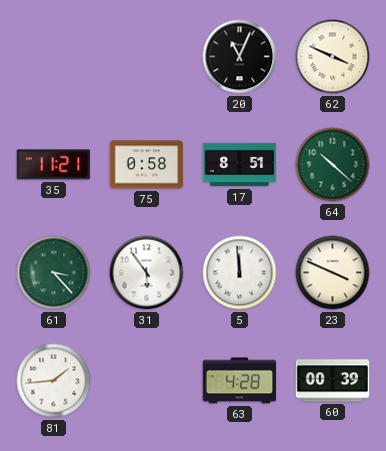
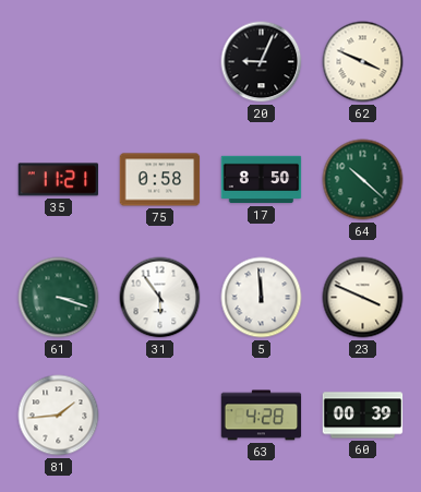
20: 11:04 -> 9:04 (262, 62)
17: 8:51 -> 8:50 (262, 180)
61: 3:23 -> 3:18 (59, 298)
